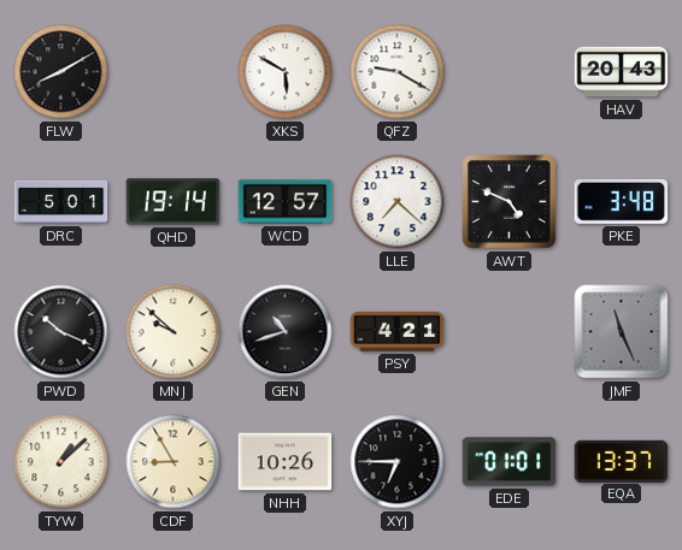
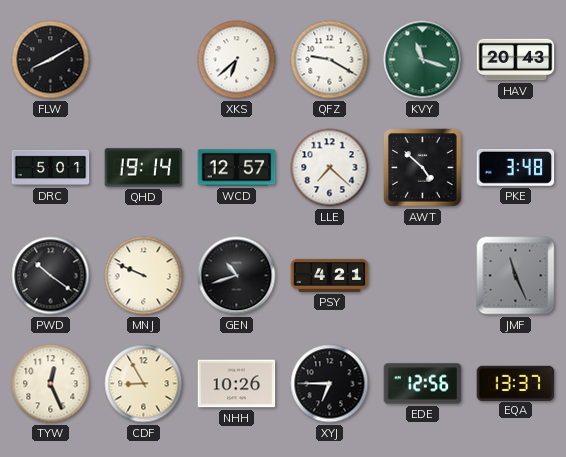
XKS: 5:50 -> 6:38 (237, 60)
KVY: none -> 11:18 (423, 60)
AWT: 4:49 -> 4:52 (423, 168)
PWD: 10:19 -> 10:21 (51, 276)
MNJ: 9:52 -> 9:49 (144, 276)
TYW: 1:08 -> 12:26 (51, 384)
EDE: 01:01 -> 12:56 (423, 384)
